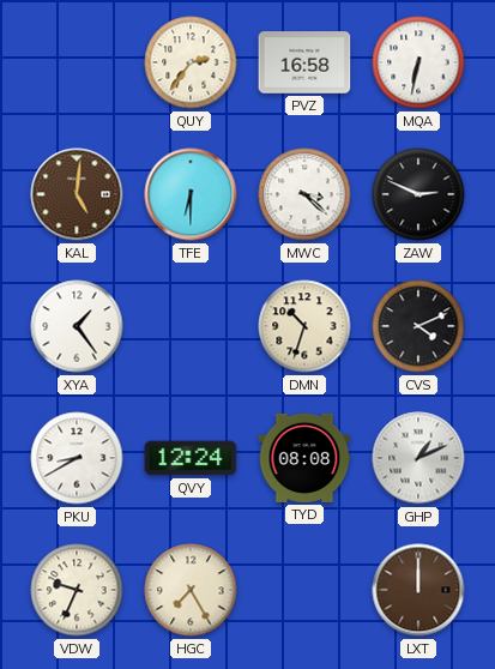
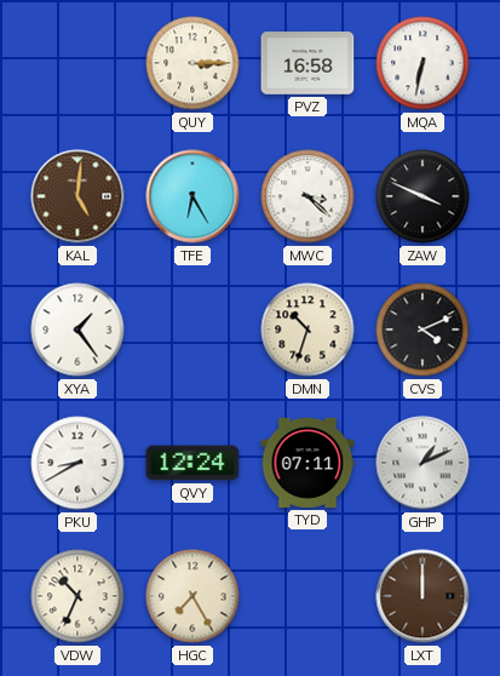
QUY: 2:36 -> 3:15 (192, 63)
TFE: 6:30 -> 6:25 (192, 196)
ZAW: 2:49 -> 3:49 (423, 196)
TYD: 08:08 -> 07:11 (308, 463)
VDW: 9:34 -> 10:34 (77, 596)
